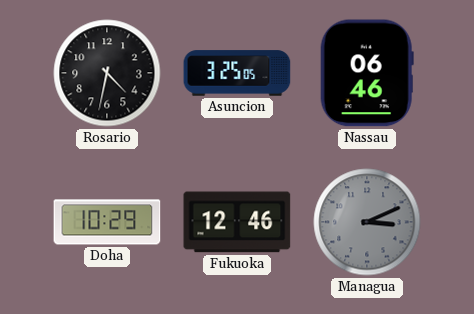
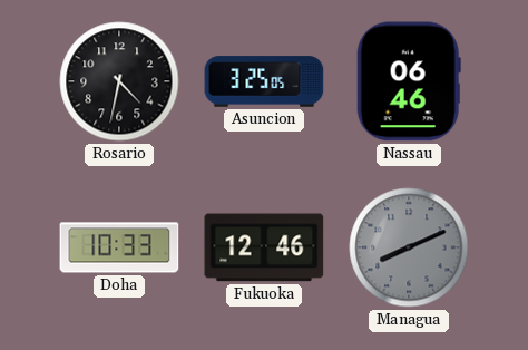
Doha: 10:29 -> 10:33 (119, 247)
Managua: 3:11 -> 8:11 (409, 247)
